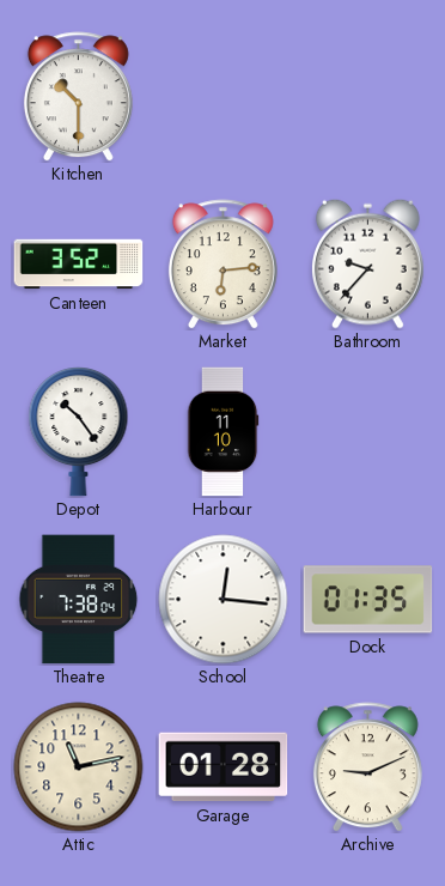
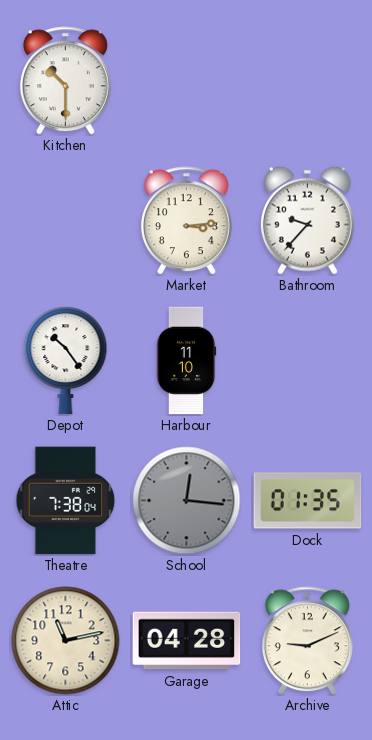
Canteen: 3:52 -> none (79, 265)
Market: 6:14 -> 3:14 (186, 221)
School dial: white -> grey (187, 501)
Garage: 01:28 -> 04:28 (187, 641)
